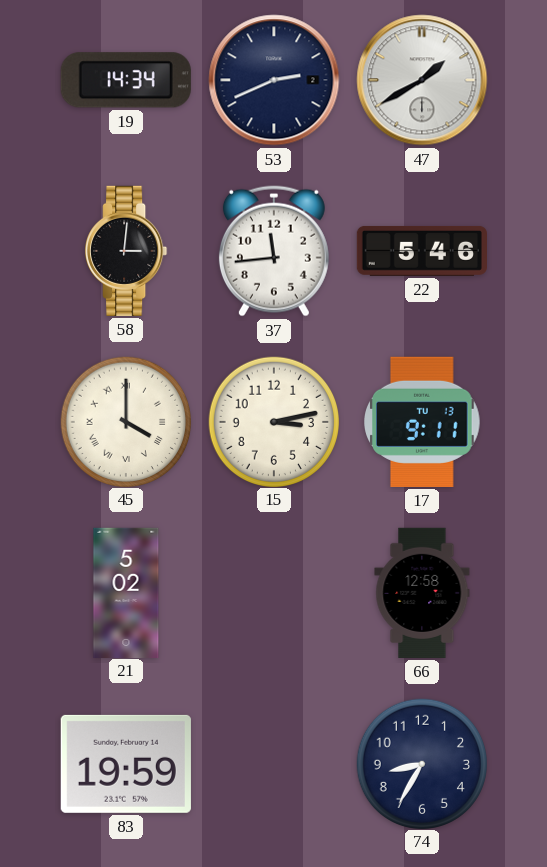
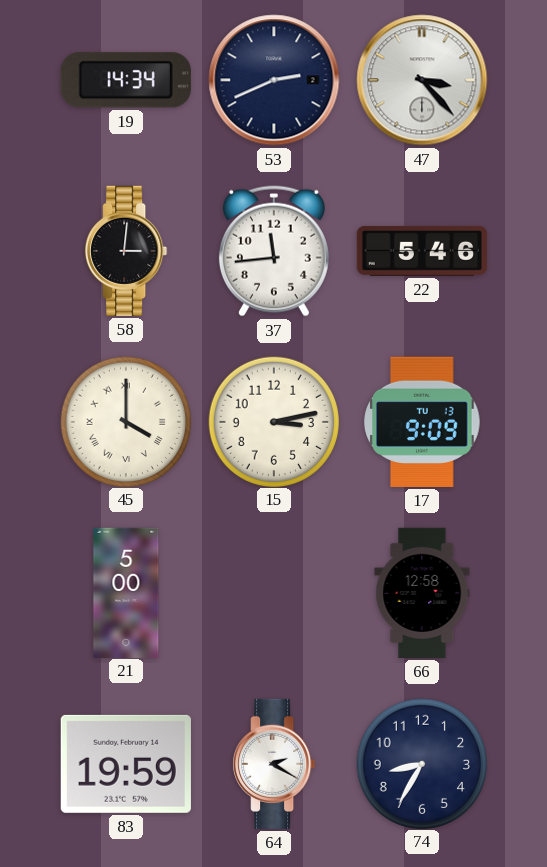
47: 1:40 -> 3:23 (422, 80)
17: 9:11 -> 9:09 (422, 422)
21: 5:02 -> 5:00 (126, 592)
64: none -> 2:20 (274, 764)
